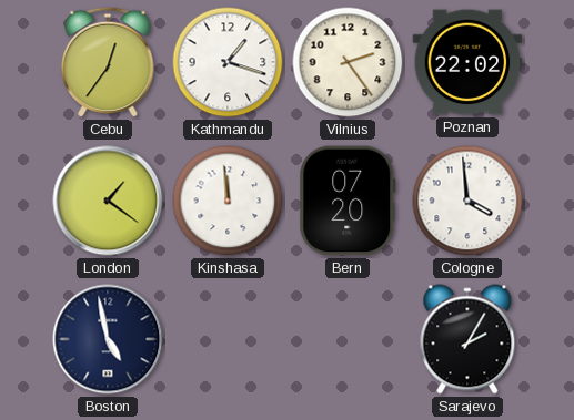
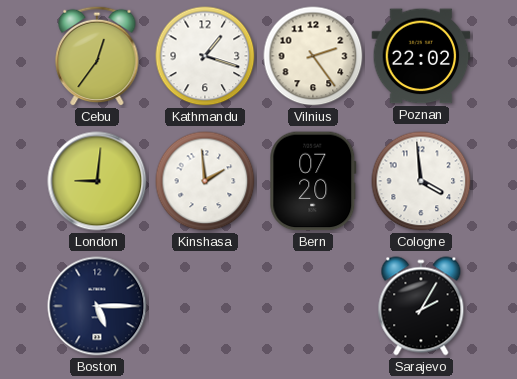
London: 1:21 -> 9:01 (97, 181)
Kinshasa: 11:59 -> 1:59 (205, 181)
Boston: 4:58 -> 5:15 (97, 306)
